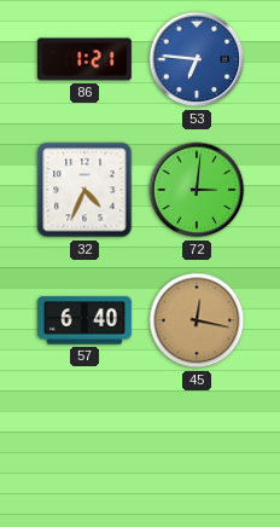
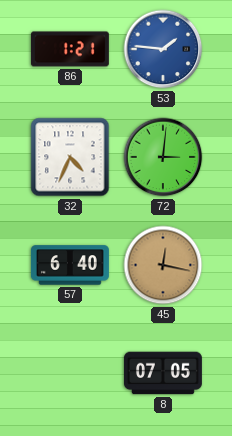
53: 6:46 -> 1:46 (163, 49)
8: none -> 07:05 (163, 373)
